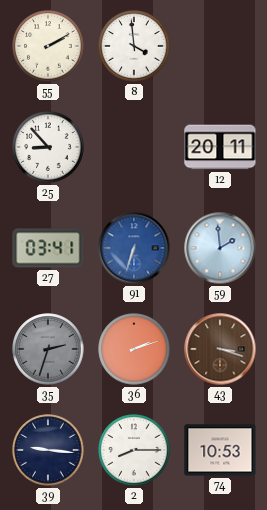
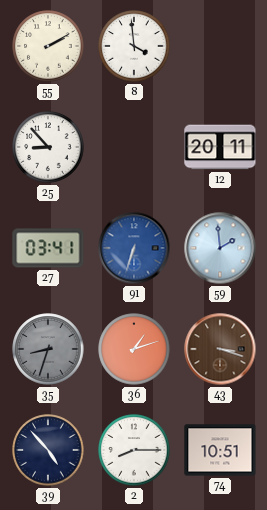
35: 2:33 -> 8:33 (48, 349)
36: 2:12 -> 1:12 (134, 349)
39: 9:16 -> 4:53 (48, 450)
74: 10:53 -> 10:51 (220, 450)
